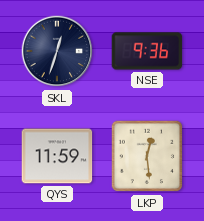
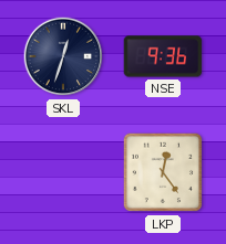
QYS: 11:59 -> none (57, 156)
LKP: 12:29 -> 12:24 (163, 172)
